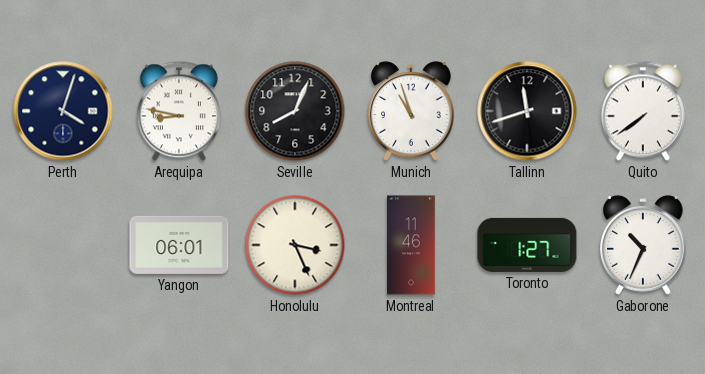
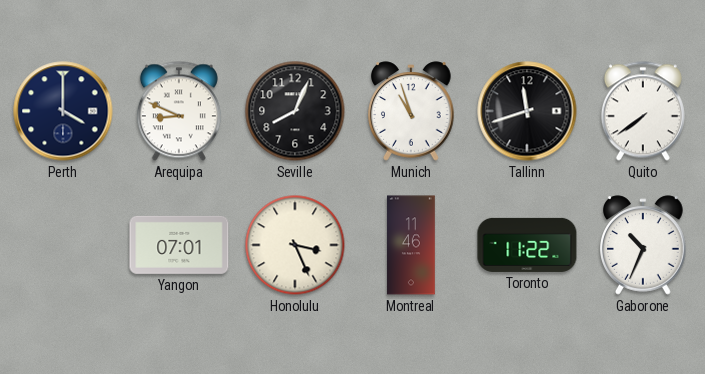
Perth: 4:03 -> 4:00 (63, 111)
Arequipa: 8:47 -> 8:49 (179, 111)
Yangon: 06:01 -> 07:01 (179, 245)
Toronto: 1:27 -> 11:22 (527, 245)
